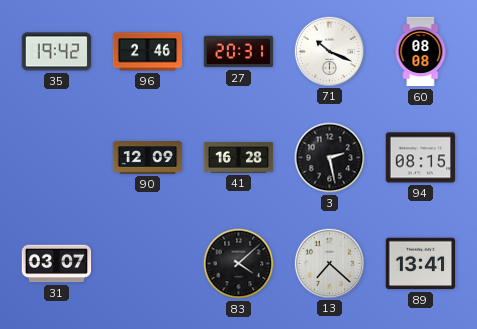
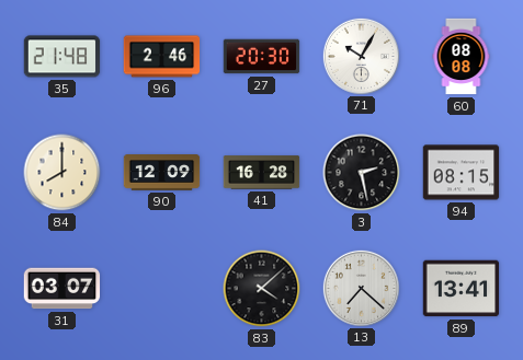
35: 19:42 -> 21:48 (62, 57)
27: 20:31 -> 20:30 (262, 57)
71: 10:19 -> 10:05 (361, 56)
84: none -> 8:00 (62, 173)
